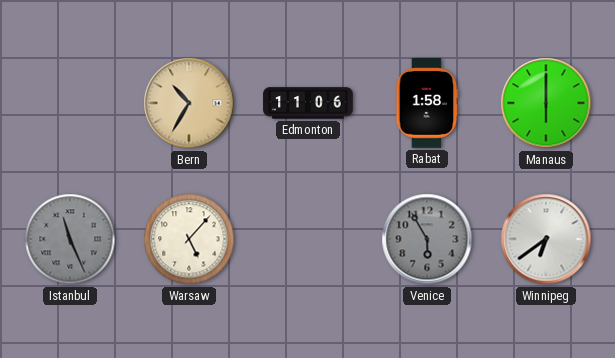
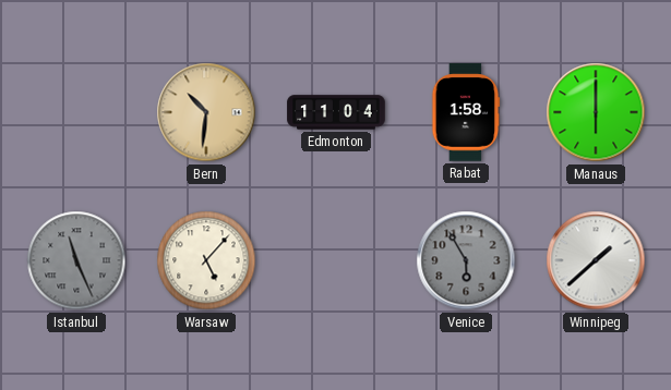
Bern: 10:35 -> 10:31 (206, 112)
Edmonton: 11:06 -> 11:04 (336, 112)
Winnipeg: 6:39 -> 1:38 (596, 260)
